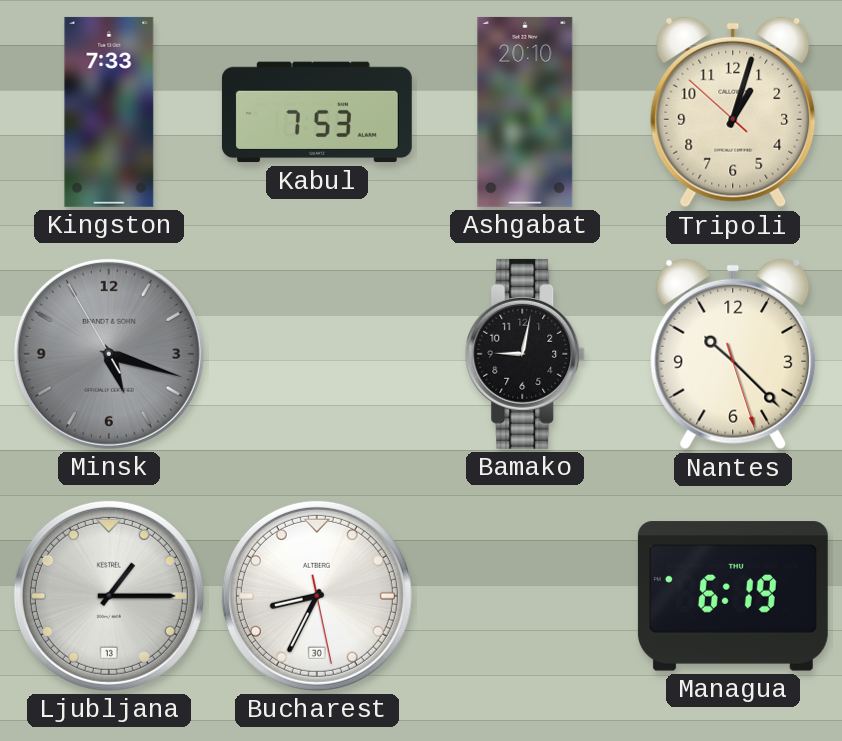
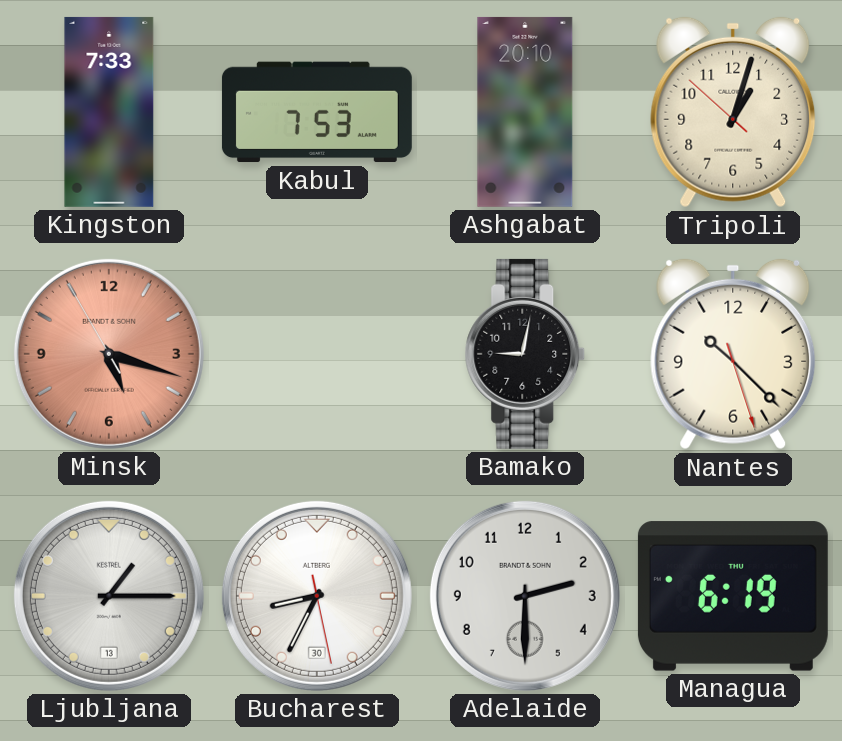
Minsk dial: grey -> salmon (109, 354)
Adelaide: none -> 2:30 (525, 596)
